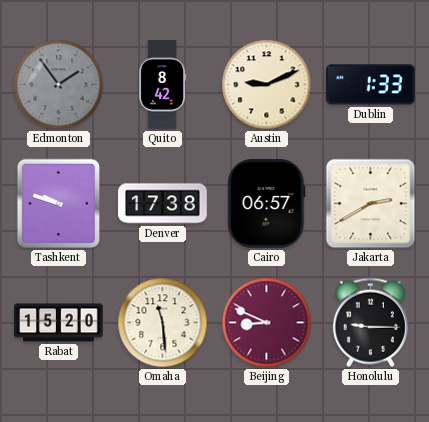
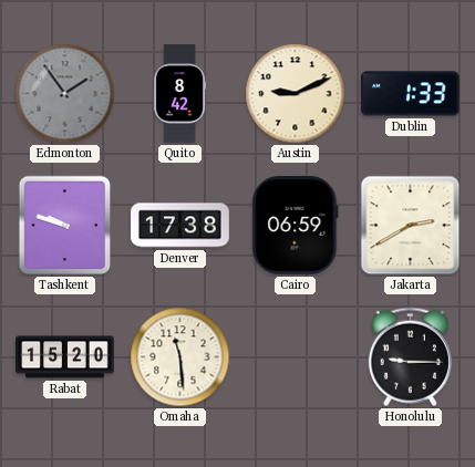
Cairo: 06:57 -> 06:59 (296, 226)
Beijing: 8:49 -> none (267, 323)
